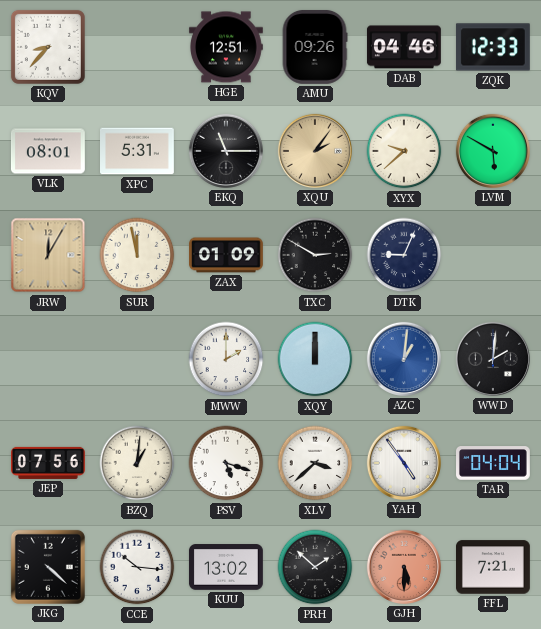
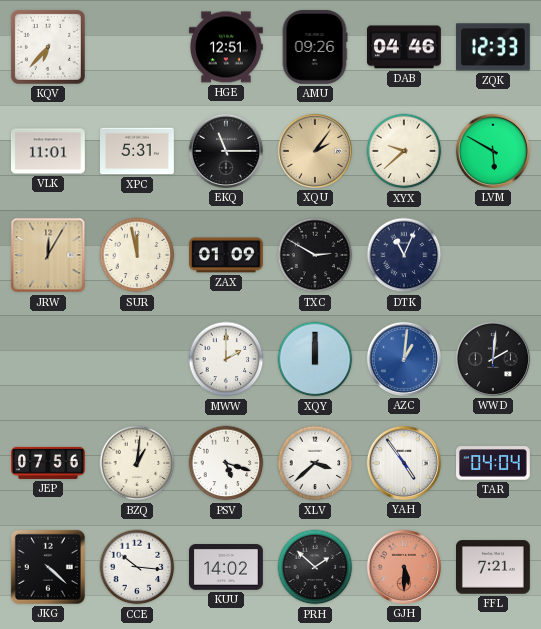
KQV: 8:37 -> 6:37 (48, 47)
VLK: 08:01 -> 11:01 (48, 151)
DTK: 9:04 -> 11:04 (404, 255)
KUU: 13:02 -> 14:02 (226, 567)
